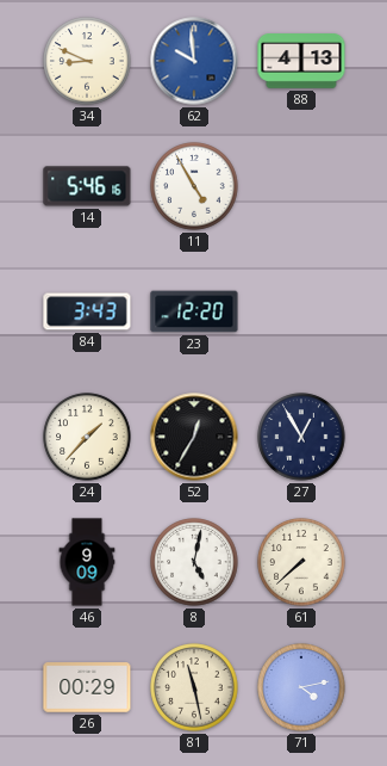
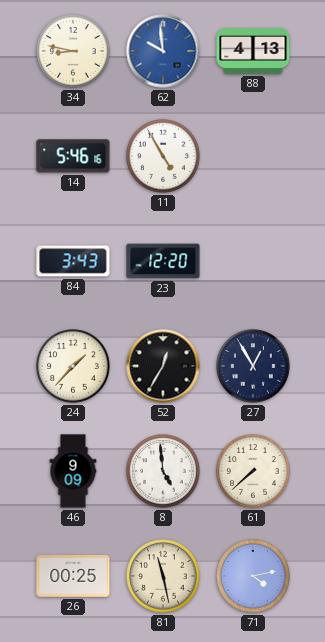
34: 8:49 -> 8:47 (73, 51)
8: 5:02 -> 4:59 (163, 471)
26: 00:29 -> 00:25 (73, 576)
